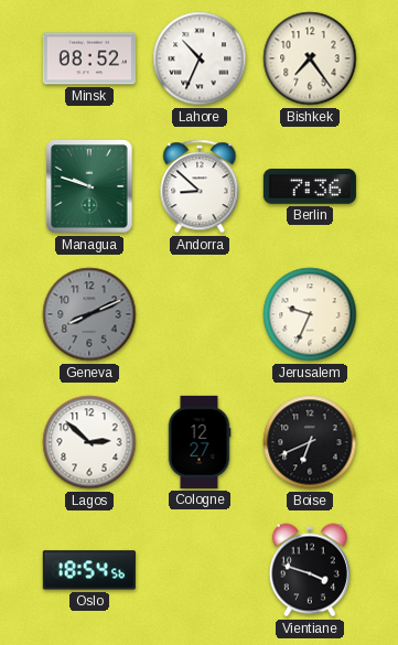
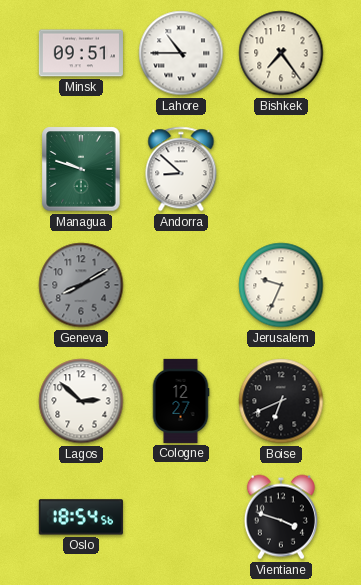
Minsk: 08:52 -> 09:51 (81, 53)
Lahore: 10:34 -> 10:45 (181, 53)
Berlin: 7:36 -> none (310, 187)
Geneva: 8:11 -> 8:10 (81, 285)
